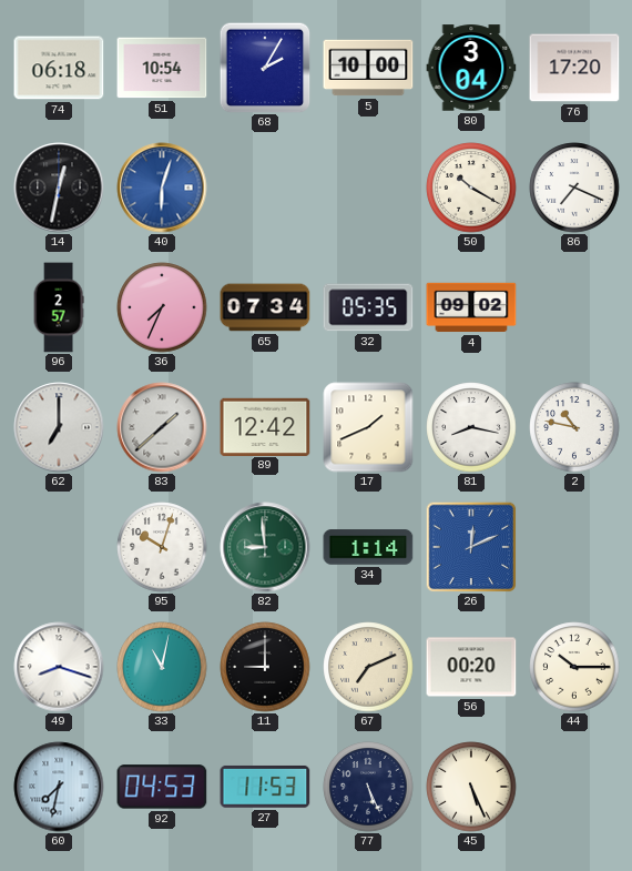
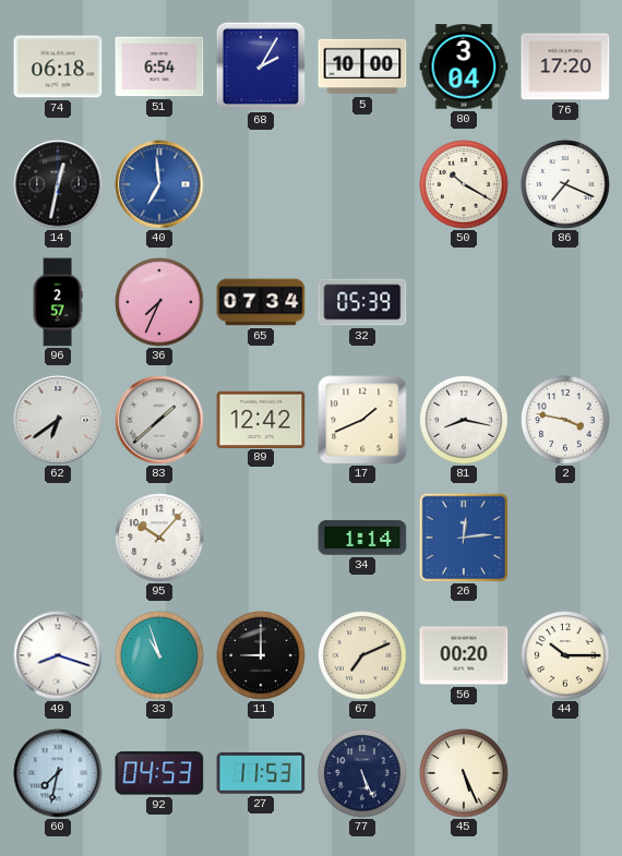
51: 10:54 -> 6:54 (159, 67)
40: 6:03 -> 6:59 (159, 184)
32: 05:35 -> 05:39 (362, 302)
4: 09:02 -> none (471, 307)
62: 7:00 -> 6:39 (58, 420)
2: 10:47 -> 3:47 (565, 420)
95: 10:03 -> 10:07 (159, 538)
82: 8:59 -> none (265, 547)
26: 12:11 -> 12:14 (464, 538)
33: 11:02 -> 10:57 (159, 655)
